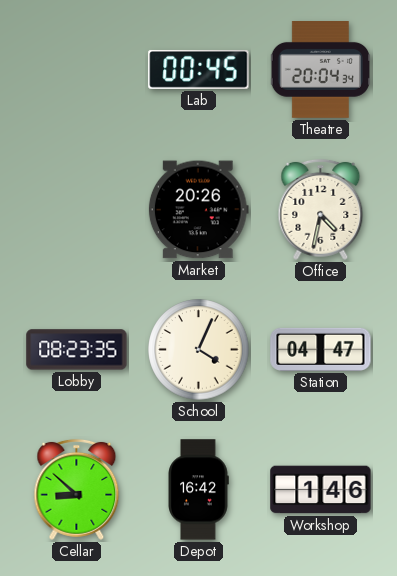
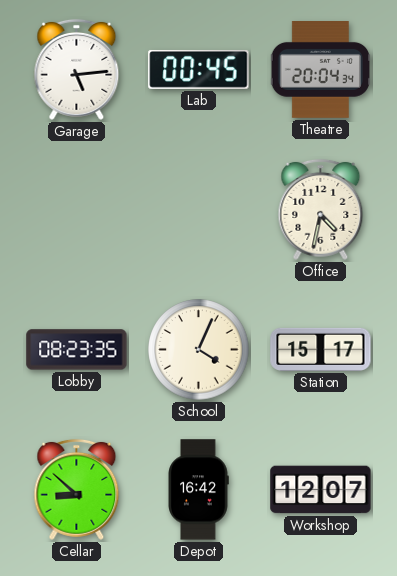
Garage: none -> 5:14 (77, 69)
Market: 20:26 -> none (198, 210)
Station: 04:47 -> 15:17 (321, 349)
Workshop: 1:46 -> 12:07 (321, 490)
